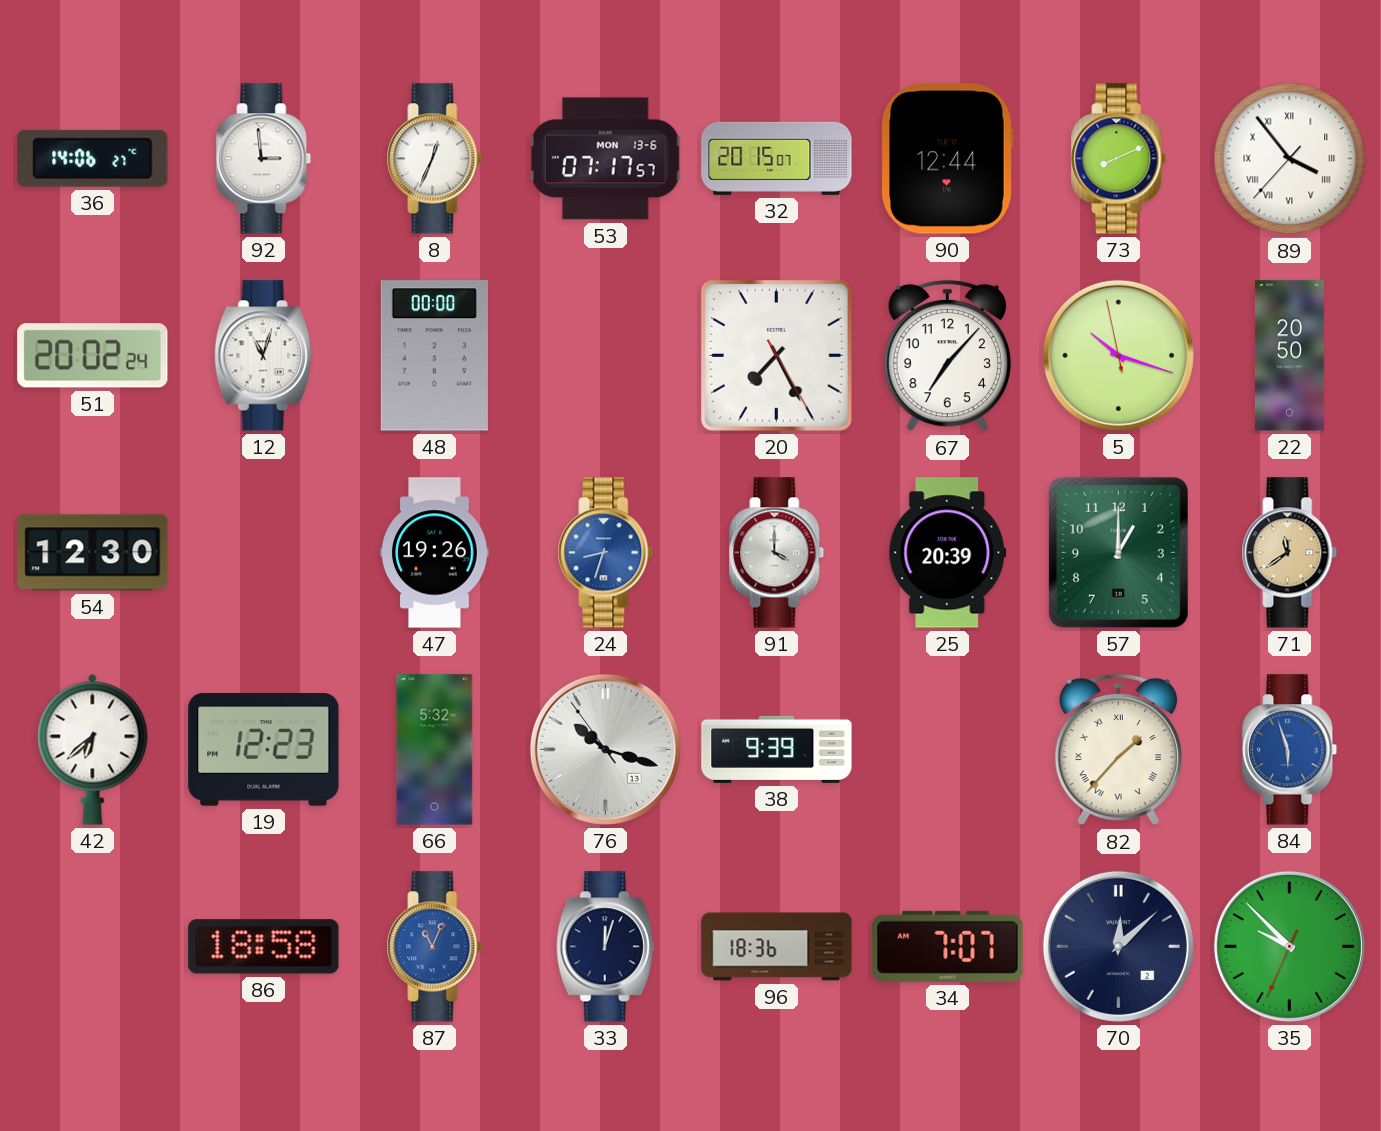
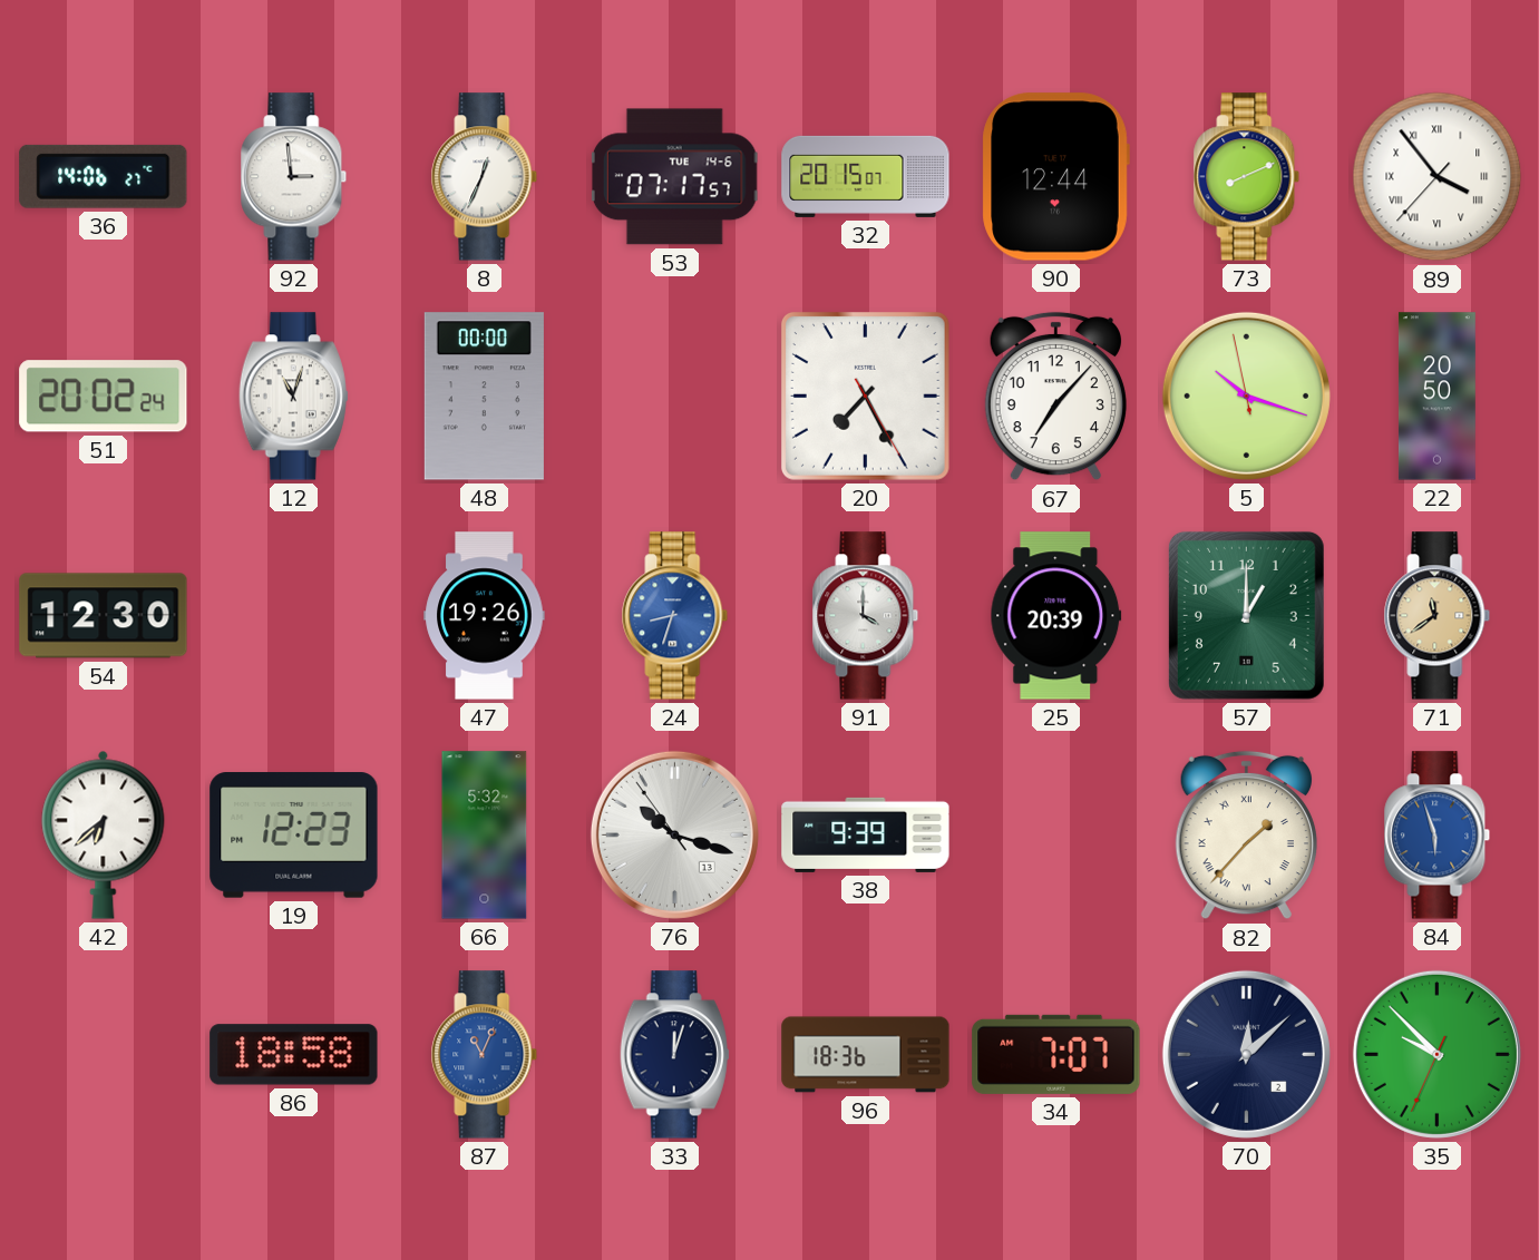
53 date: MON 13-6 -> TUE 14-6 (675, 177)
